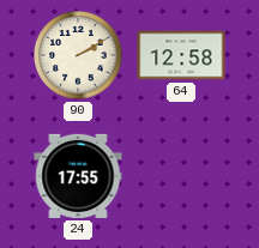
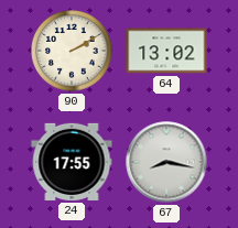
64: 12:58 -> 13:02 (166, 51)
67: none -> 8:17 (166, 162)
